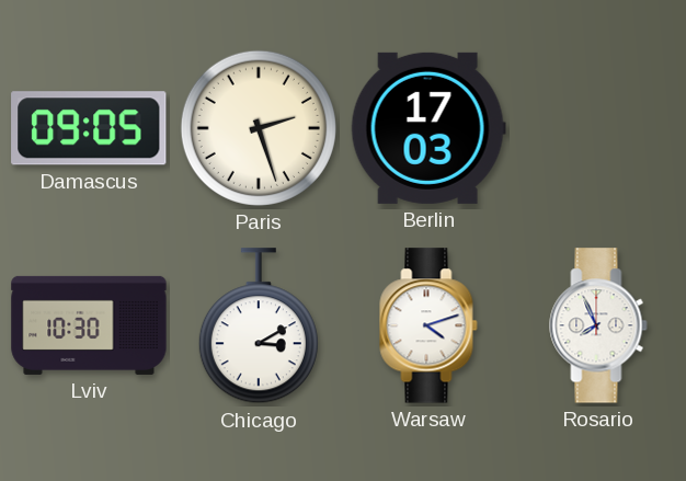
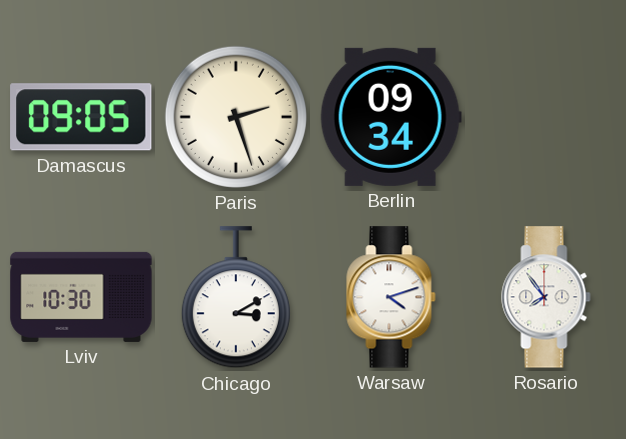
Berlin: 17:03 -> 09:34 (391, 117)
Rosario: 7:56 -> 7:54 (546, 297)
